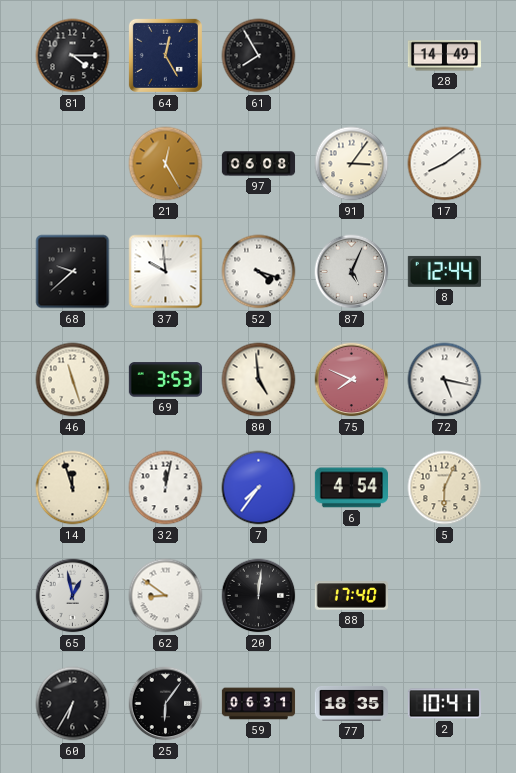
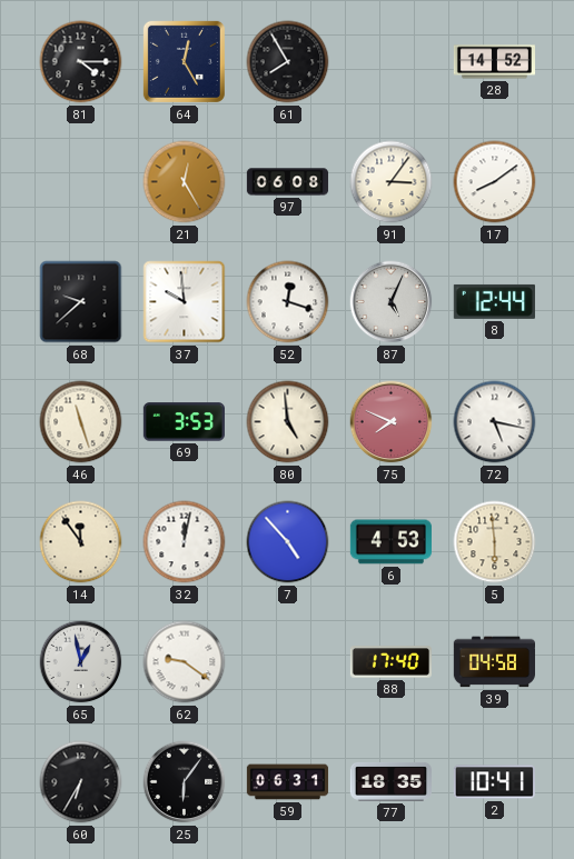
28: 14:49 -> 14:52 (495, 62)
52: 4:18 -> 12:18 (288, 302)
14: 11:57 -> 11:54 (81, 542)
7: 7:36 -> 4:53 (288, 542)
6: 4:54 -> 4:53 (390, 542)
5: 6:04 -> 5:59 (495, 542)
62: 8:51 -> 9:21 (185, 662)
20: 12:01 -> none (259, 596)
39: none -> 04:58 (494, 662)
